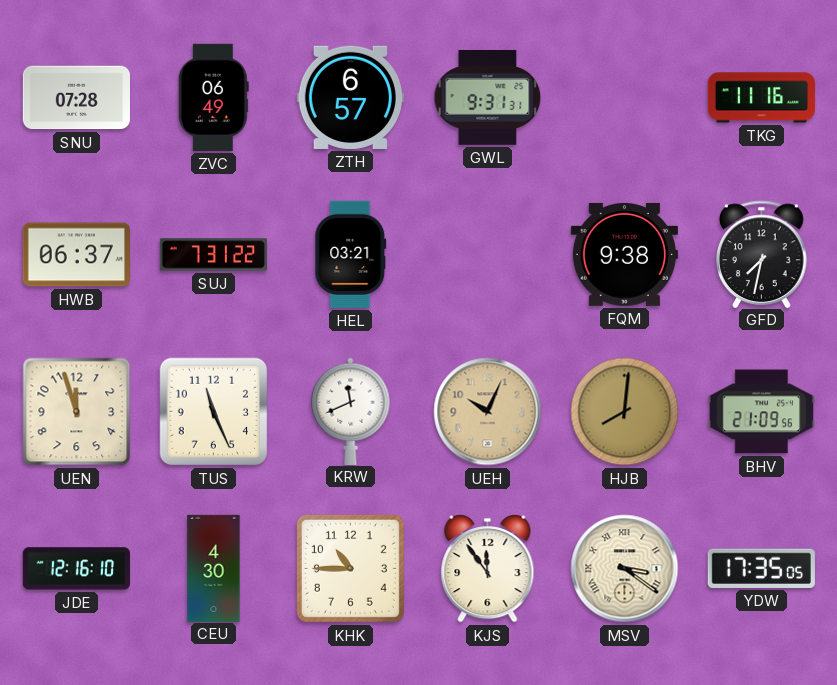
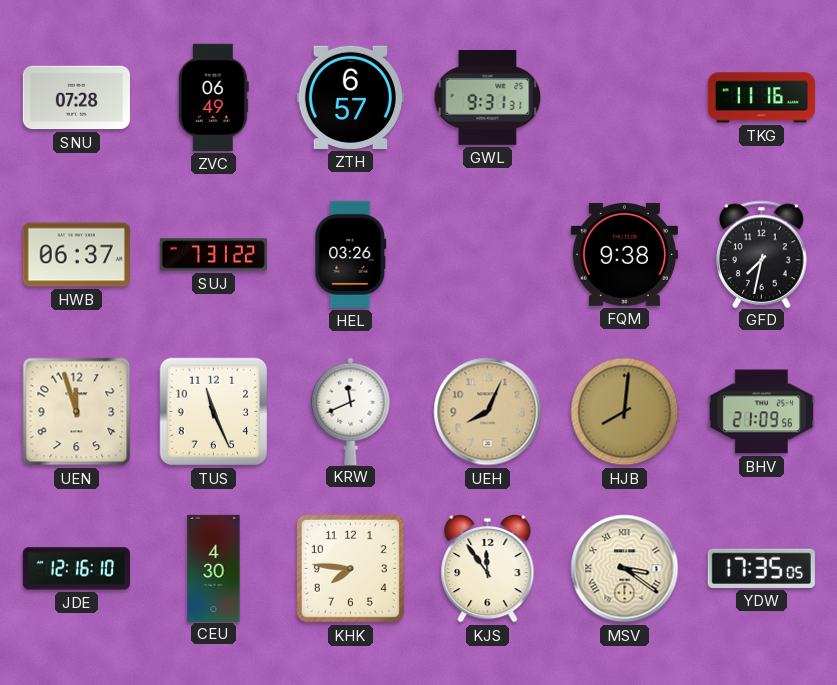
HEL: 03:21 -> 03:26 (351, 254)
UEH: 10:04 -> 8:04 (488, 412)
KHK: 10:45 -> 7:46 (350, 568)
